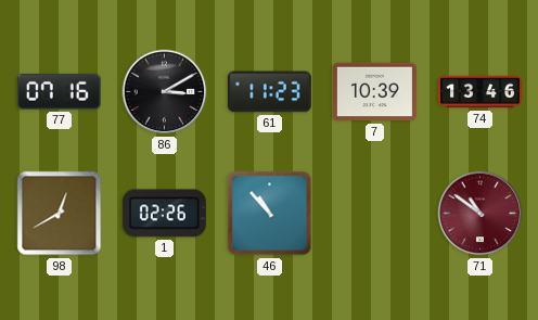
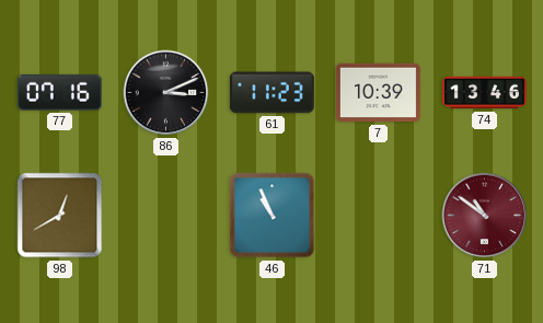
86: 3:10 -> 3:11 (166, 93)
1: 02:26 -> none (164, 214)
46: 10:53 -> 10:56 (273, 216)
